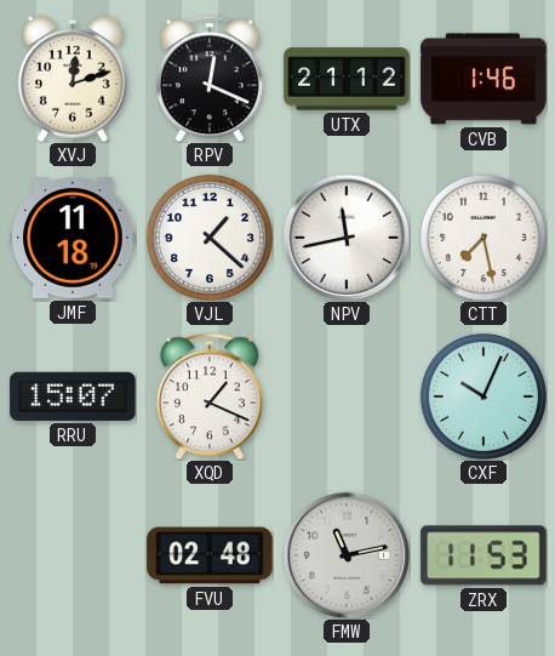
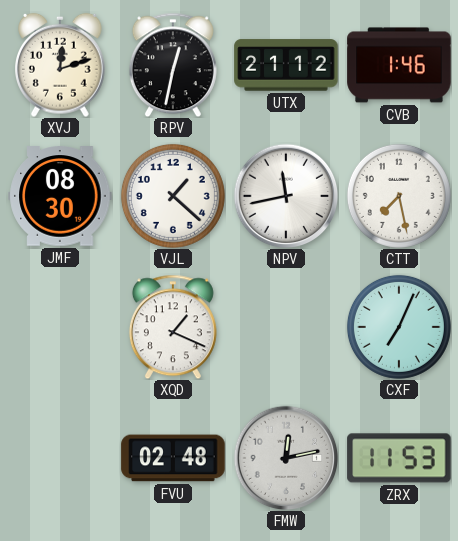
RPV: 12:19 -> 12:32 (173, 65)
JMF: 11:18 -> 08:30 (60, 196)
RRU: 15:07 -> none (73, 397)
CXF: 10:04 -> 7:04 (399, 327)
FMW: 11:13 -> 12:13 (286, 458)
